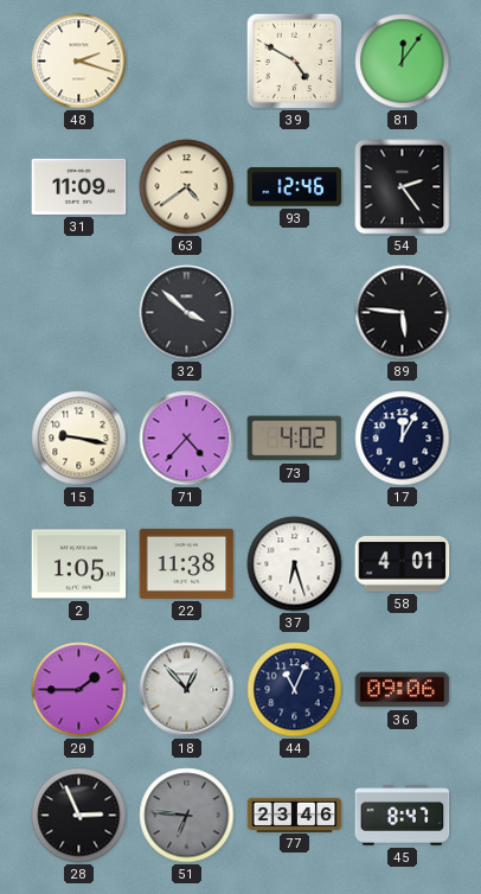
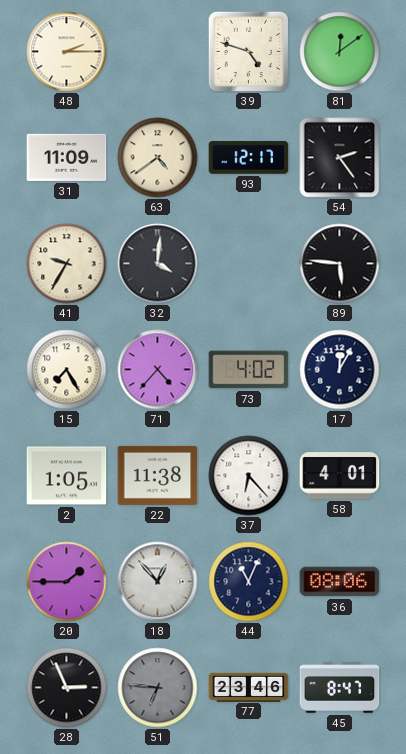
48: 2:18 -> 2:15 (67, 52)
39: 4:50 -> 4:48 (248, 51)
81: 12:06 -> 12:09 (340, 52)
93: 12:46 -> 12:17 (249, 158)
41: none -> 9:35 (67, 264)
32: 3:52 -> 4:01 (158, 264)
15: 9:17 -> 7:25 (67, 370)
37: 6:27 -> 6:23 (249, 476)
36: 09:06 -> 08:06 (340, 582)
